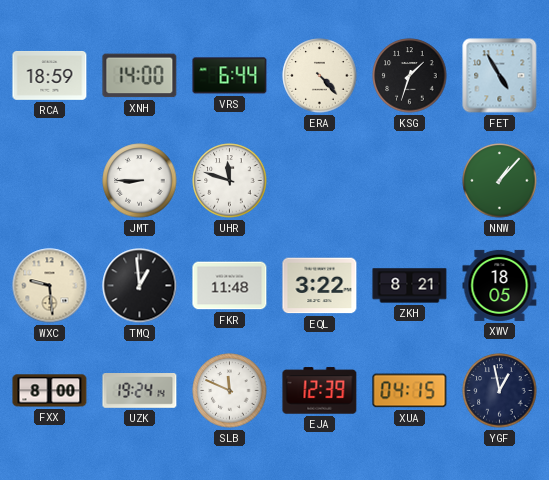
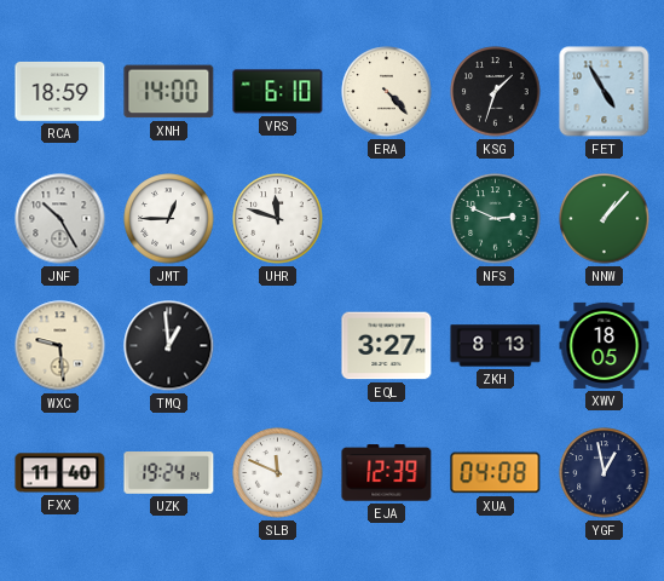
VRS: 6:44 -> 6:10 (278, 92)
JNF: none -> 10:25 (60, 219)
JMT: 8:45 -> 12:45 (169, 219)
NFS: none -> 2:49 (496, 219)
FKR: 11:48 -> none (230, 286)
EQL: 3:22 -> 3:27 (387, 346)
ZKH: 8:21 -> 8:13 (496, 346)
FXX: 8:00 -> 11:40 (60, 473)
XUA: 04:15 -> 04:08 (496, 473)
